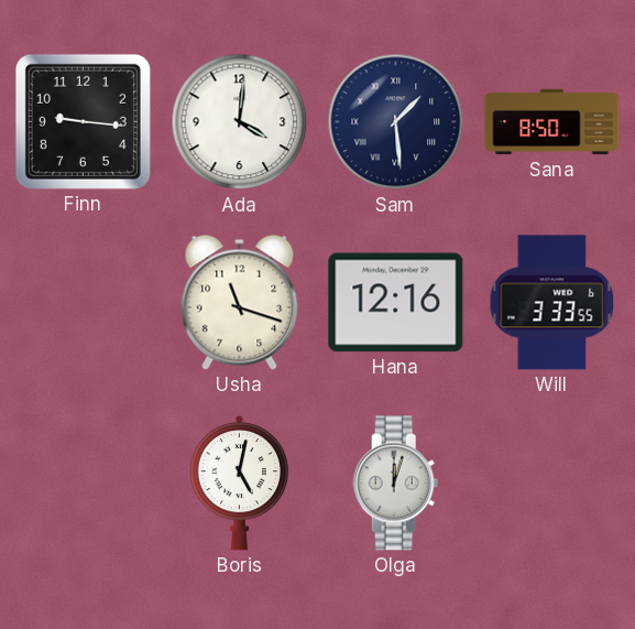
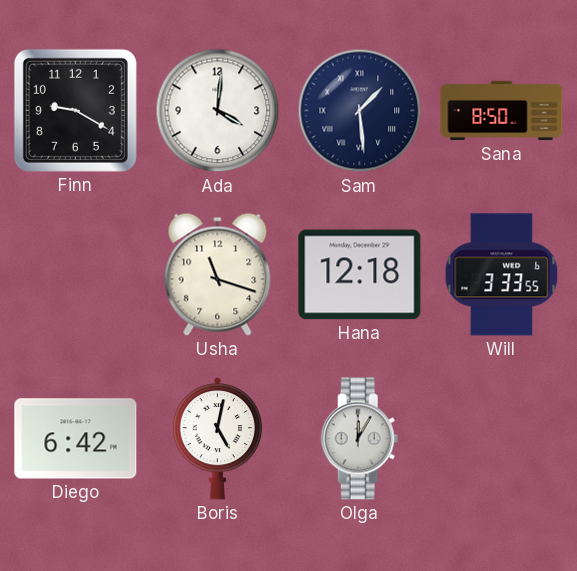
Finn: 9:16 -> 9:20 (75, 110)
Hana: 12:16 -> 12:18 (360, 275)
Diego: none -> 6:42 (76, 439)
Olga: 12:03 -> 12:05 (360, 439)
